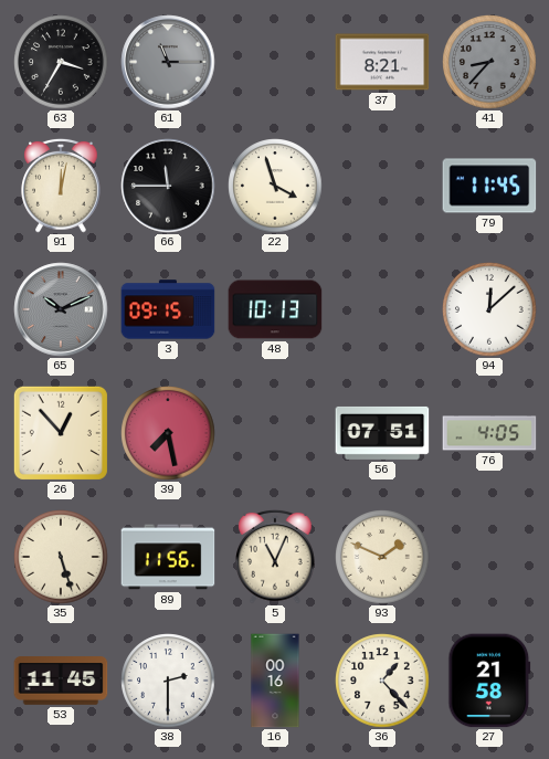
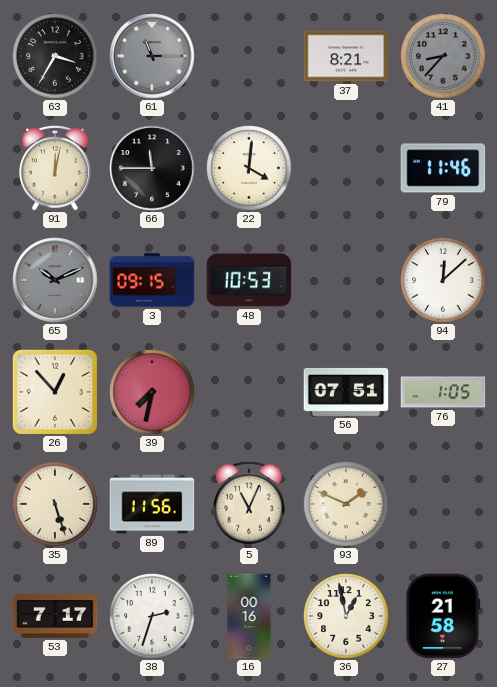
22: 3:57 -> 4:01 (249, 168)
79: 11:45 -> 11:46 (443, 168)
48: 10:13 -> 10:53 (249, 280)
39: 7:28 -> 7:32 (152, 392)
76: 4:05 -> 1:05 (443, 392)
53: 11:45 -> 7:17 (55, 616)
38: 2:30 -> 2:33 (152, 616)
36: 1:23 -> 12:58 (346, 616)
